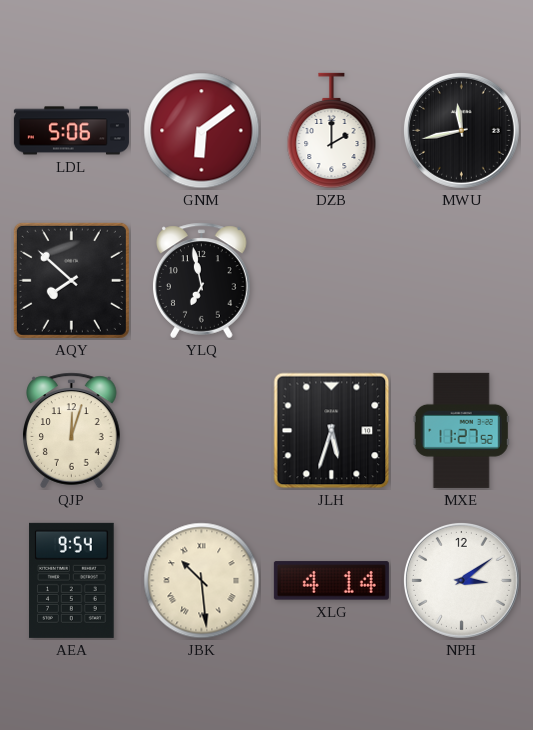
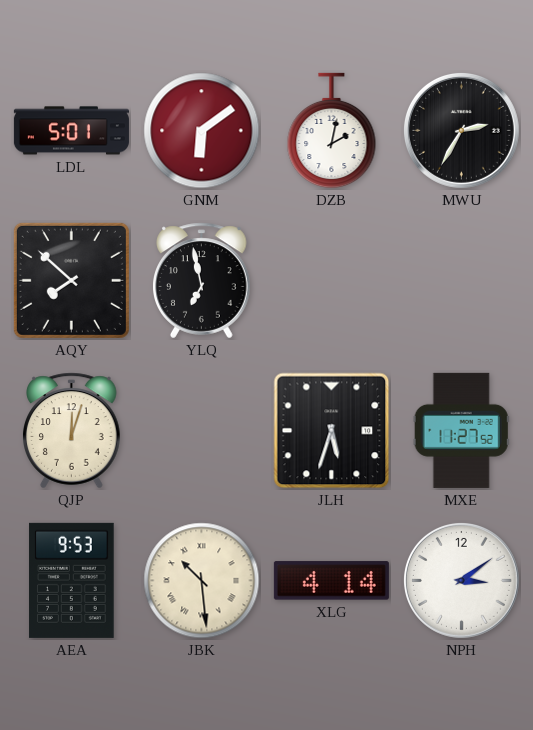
LDL: 5:06 -> 5:01 (71, 131)
DZB: 2:00 -> 2:02 (332, 131)
MWU: 11:43 -> 2:35 (461, 130)
AEA: 9:54 -> 9:53 (72, 580)
